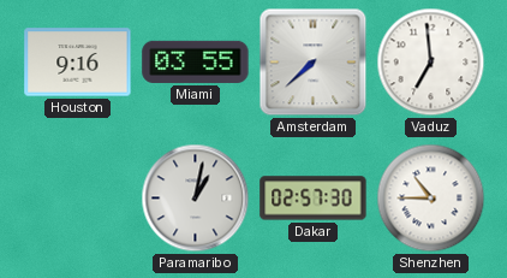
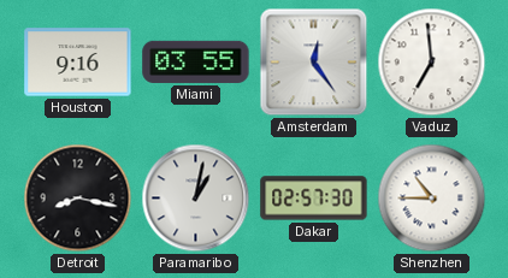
Amsterdam: 7:38 -> 12:24 (314, 63)
Detroit: none -> 8:17 (78, 199)
